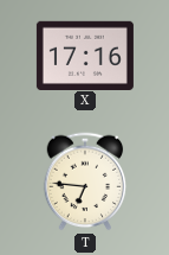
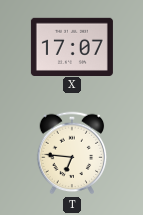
X: 17:16 -> 17:07 (72, 46)
